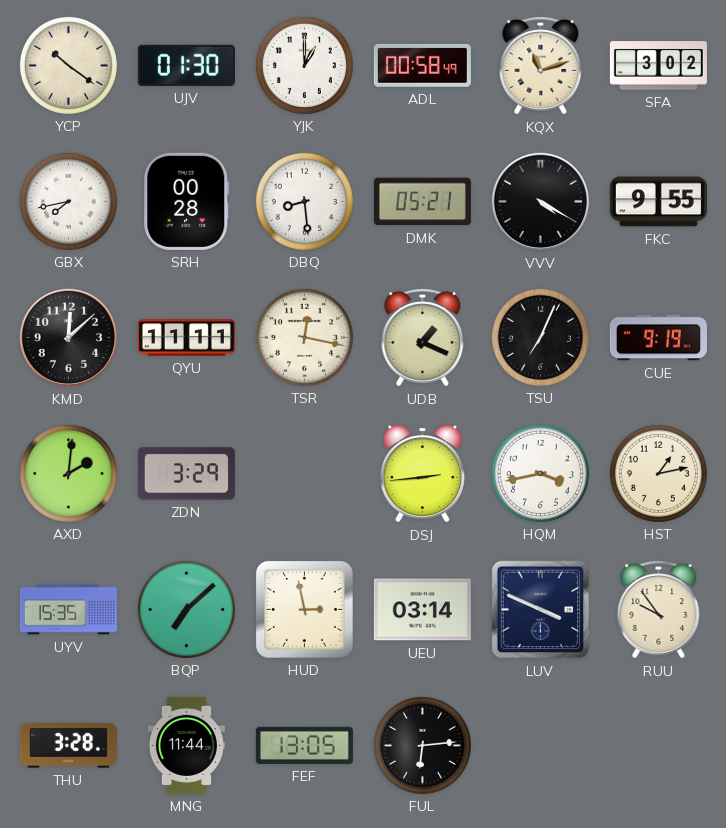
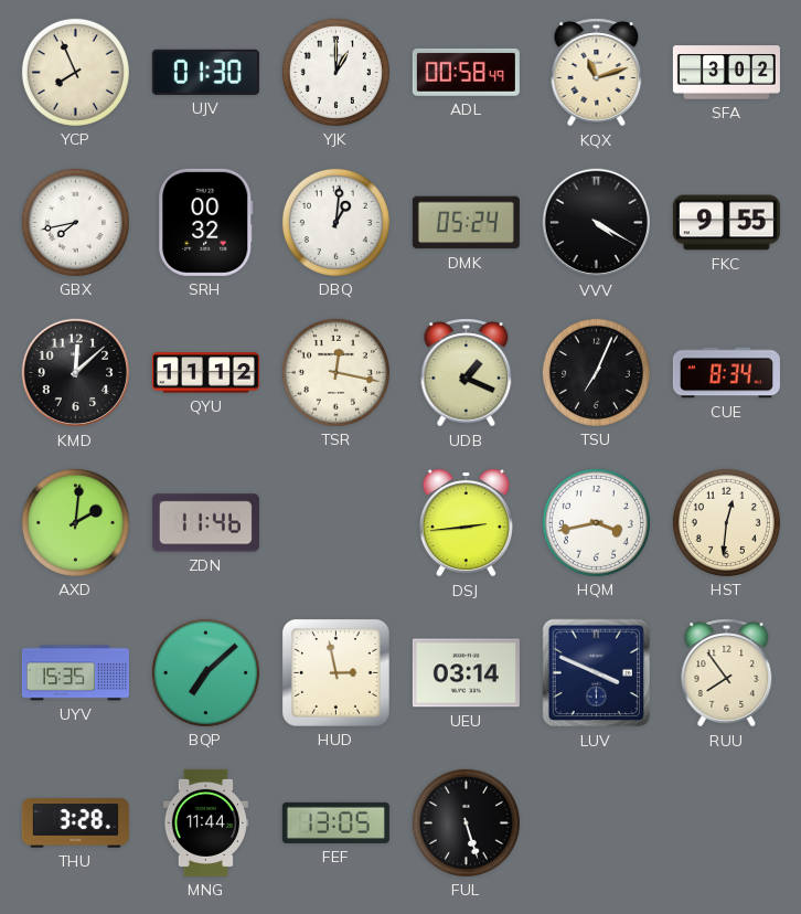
YCP: 10:21 -> 7:56 (75, 72)
SRH: 00:28 -> 00:32 (206, 222)
DBQ: 8:29 -> 1:01 (335, 222)
DMK: 05:21 -> 05:24 (466, 223)
QYU: 11:11 -> 11:12 (205, 373)
CUE: 9:19 -> 8:34 (726, 373)
ZDN: 3:29 -> 11:46 (205, 523)
HST: 1:13 -> 12:31 (726, 522)
RUU: 9:54 -> 7:54 (727, 673)
FUL: 6:14 -> 5:27 (466, 822)
